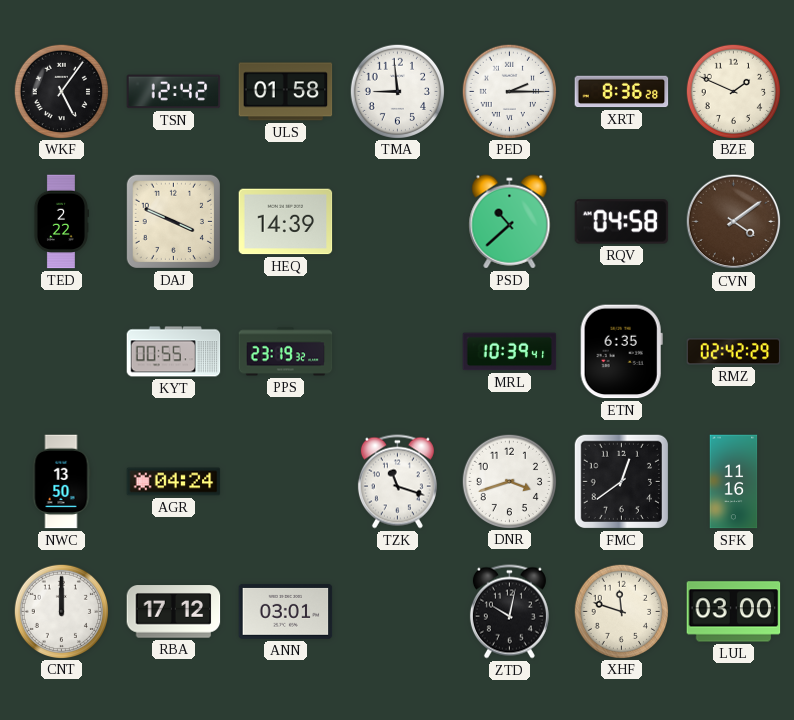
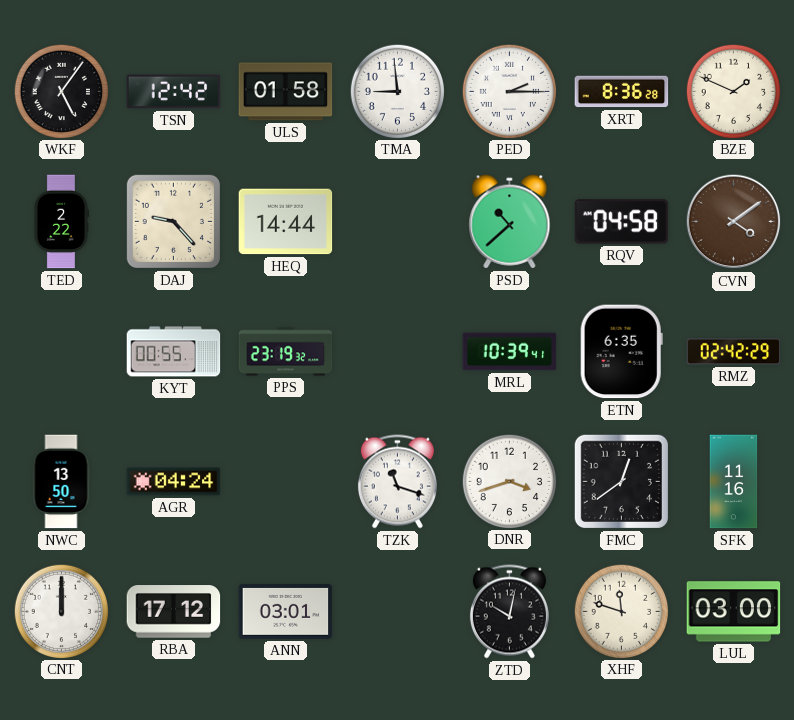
DAJ: 3:49 -> 9:23 (173, 221)
HEQ: 14:39 -> 14:44 (286, 222)
